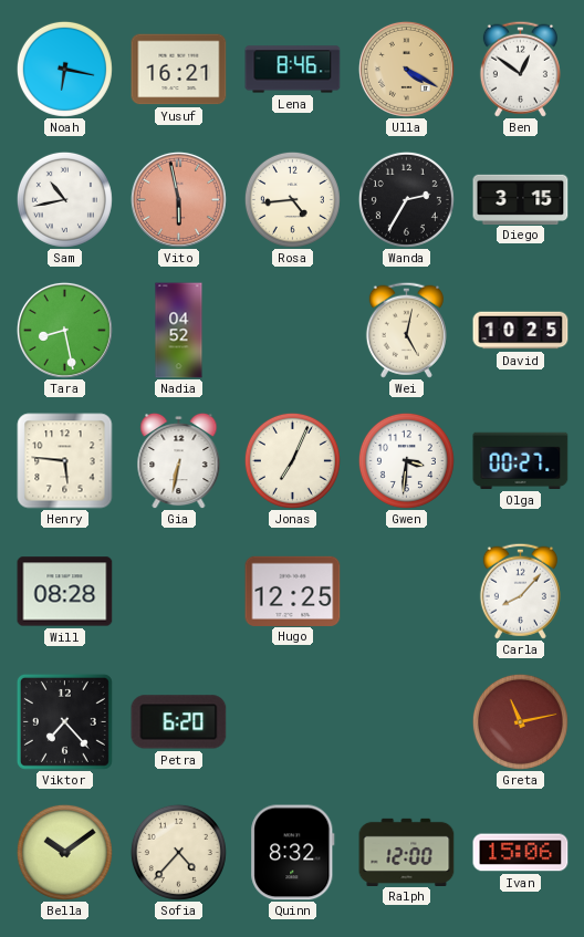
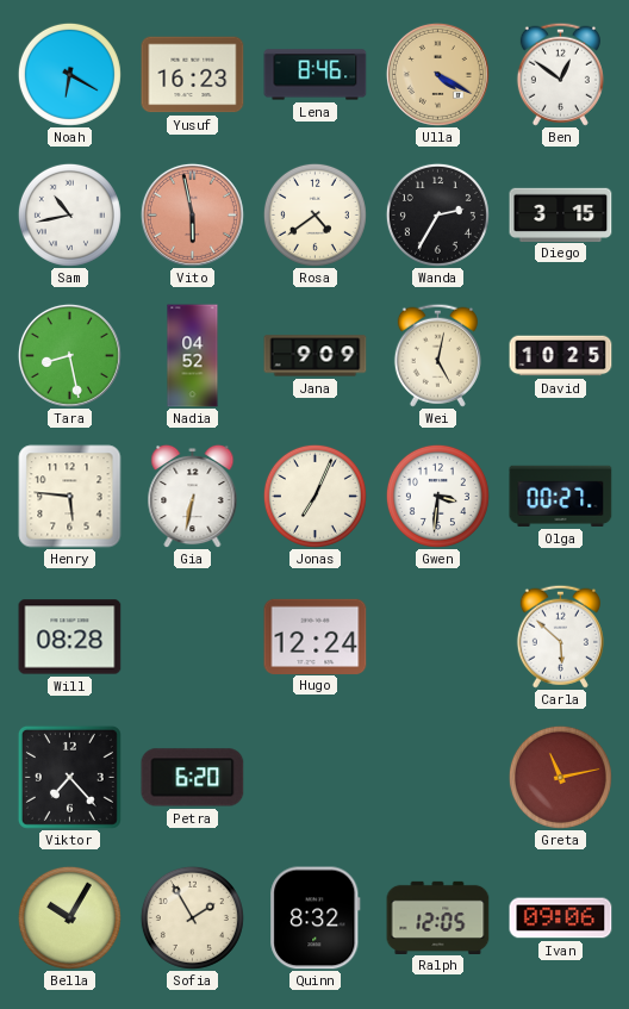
Noah: 6:17 -> 6:20 (69, 74)
Yusuf: 16:21 -> 16:23 (193, 75)
Rosa: 4:44 -> 4:39 (314, 214)
Jana: none -> 9:09 (316, 356)
Hugo: 12:25 -> 12:24 (316, 636)
Carla: 8:07 -> 5:52 (560, 636)
Bella: 10:09 -> 10:05 (69, 917)
Sofia: 4:37 -> 1:55 (192, 917)
Ralph: 12:00 -> 12:05 (438, 917)
Ivan: 15:06 -> 09:06 (561, 918)
